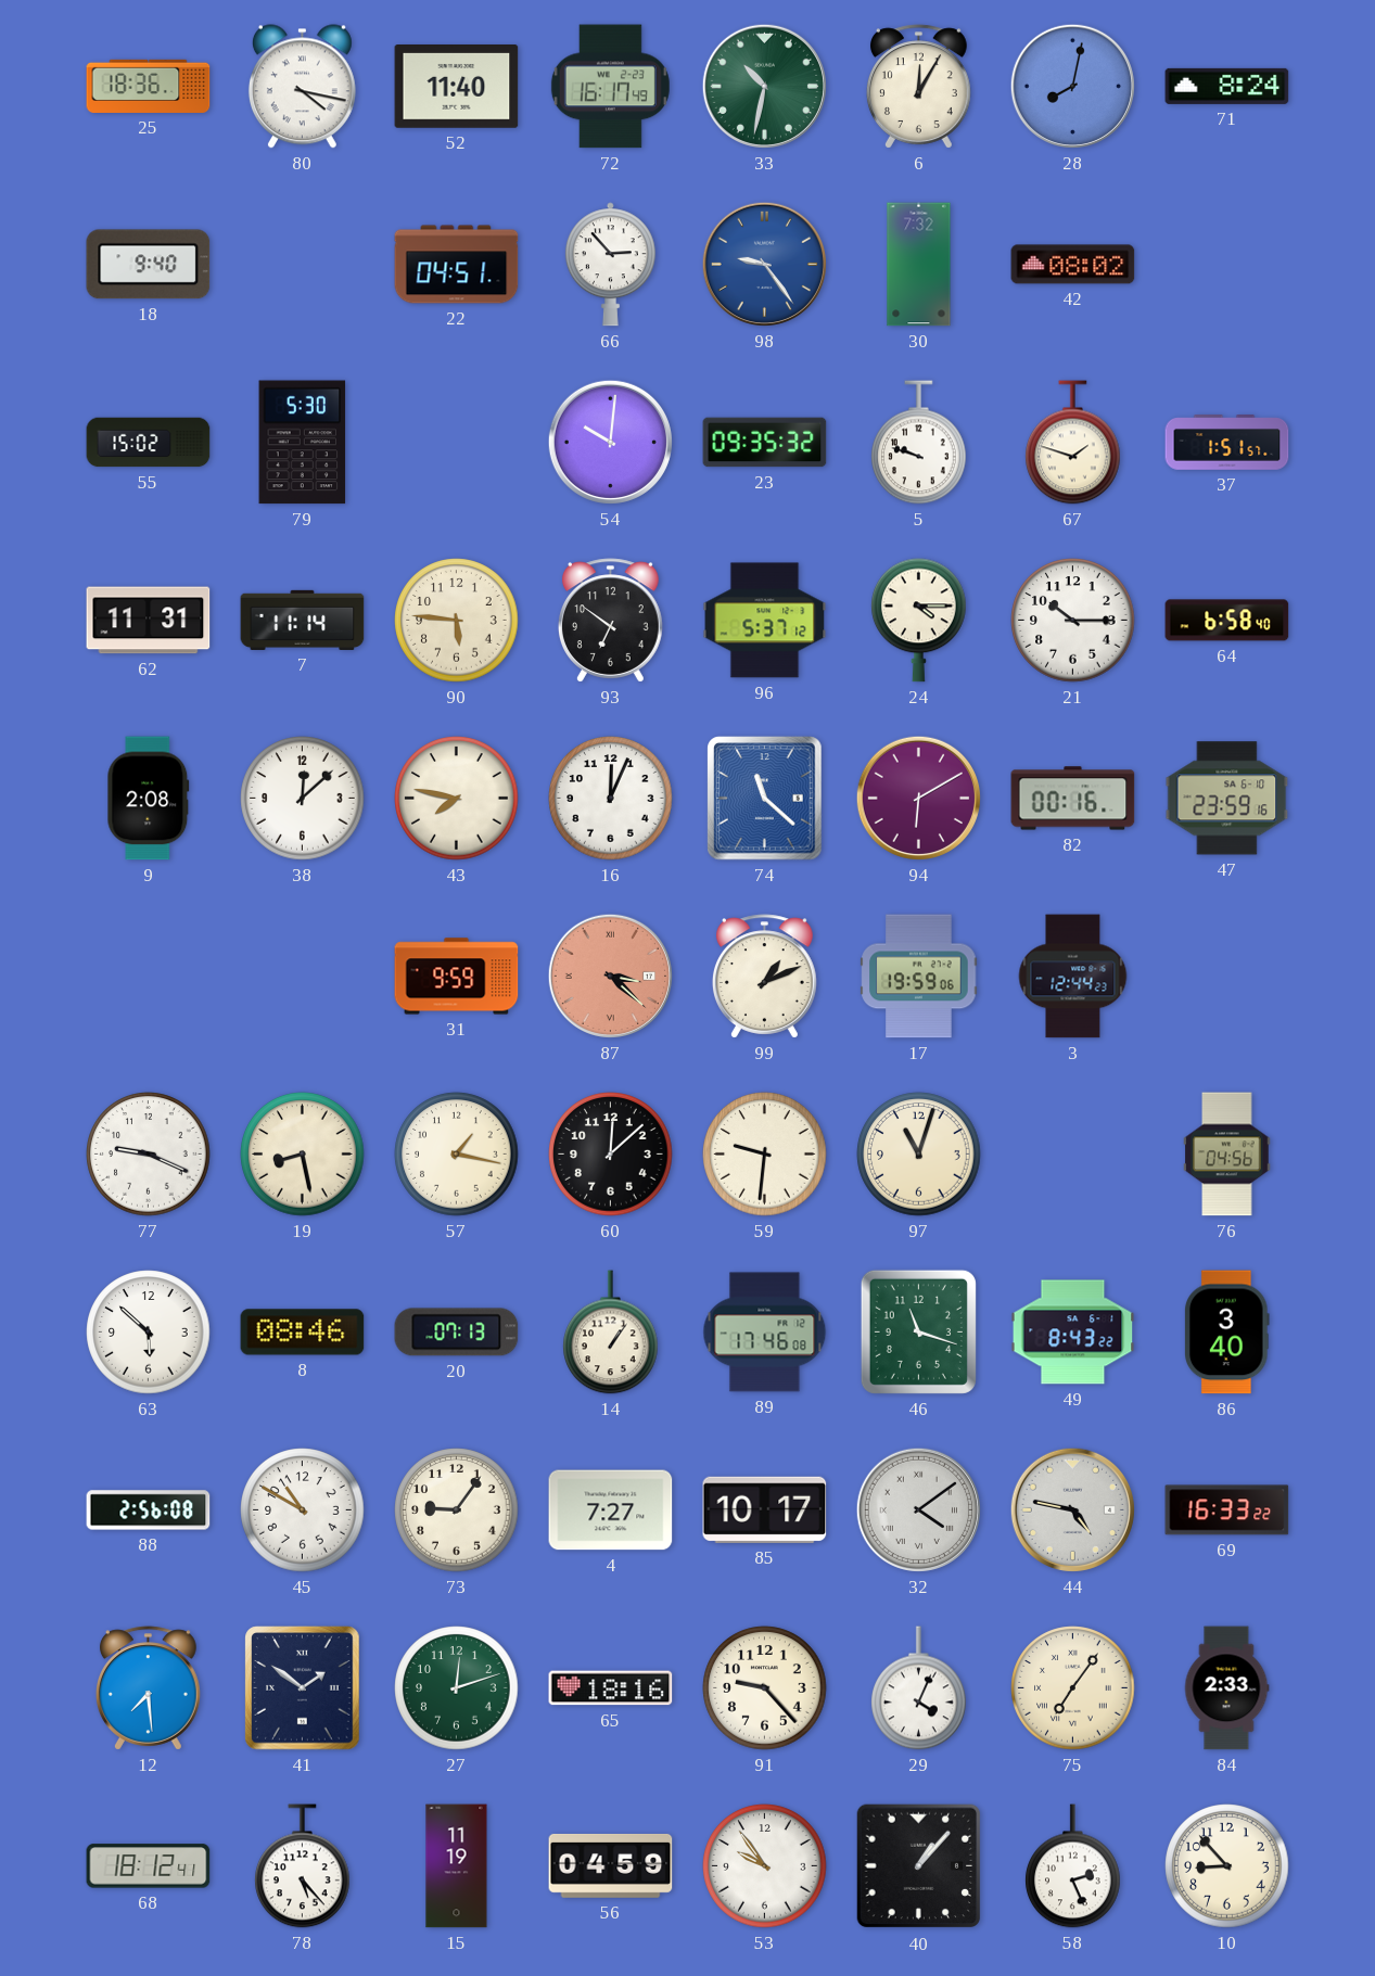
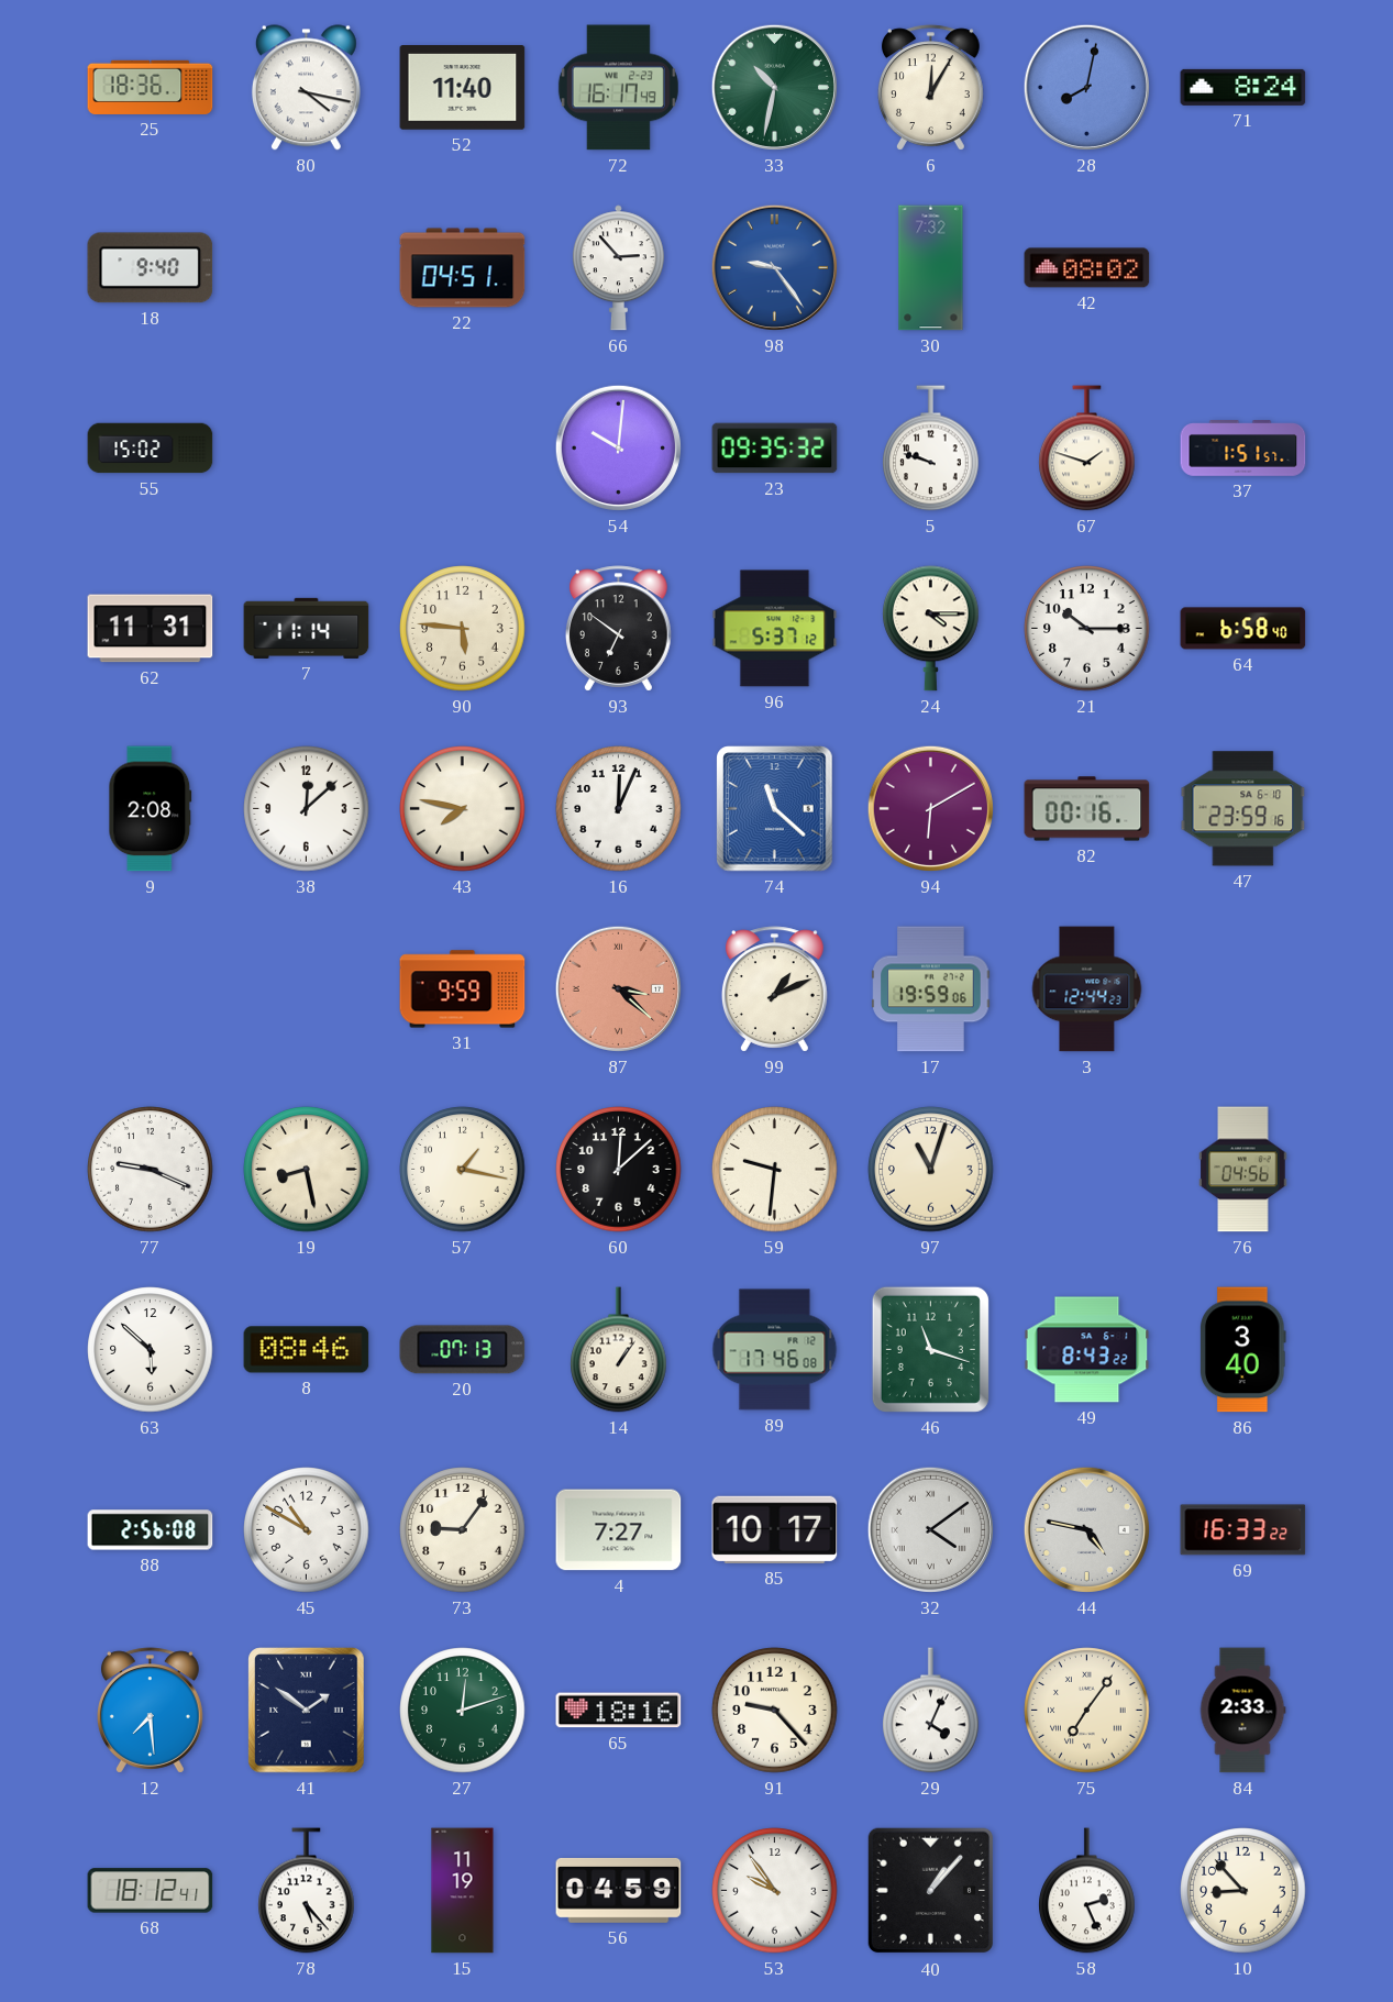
79: 5:30 -> none (303, 443)
